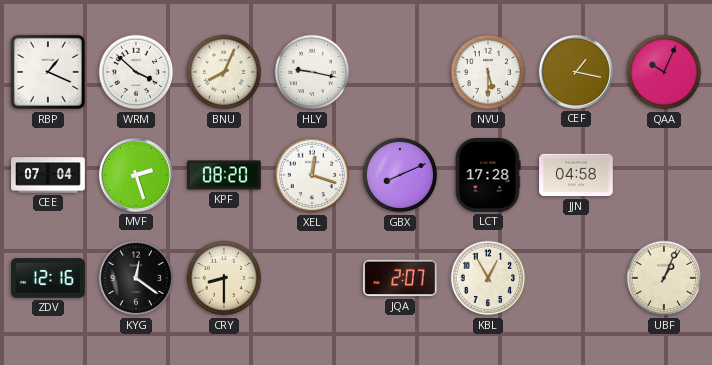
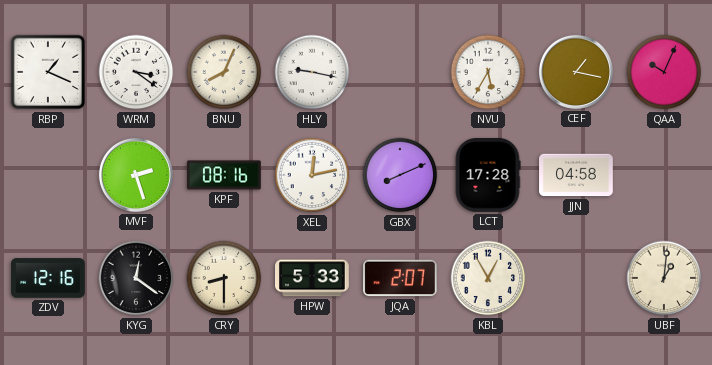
WRM: 3:52 -> 3:21 (136, 72)
NVU: 5:30 -> 5:35 (488, 72)
CEE: 07:04 -> none (48, 175)
KPF: 08:20 -> 08:16 (224, 175)
XEL: 12:18 -> 12:13 (312, 175)
HPW: none -> 5:33 (313, 278)
UBF: 1:04 -> 1:01 (664, 278)
